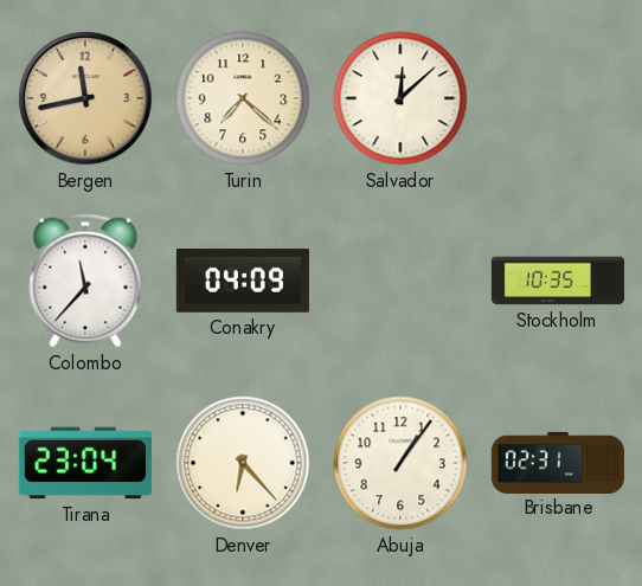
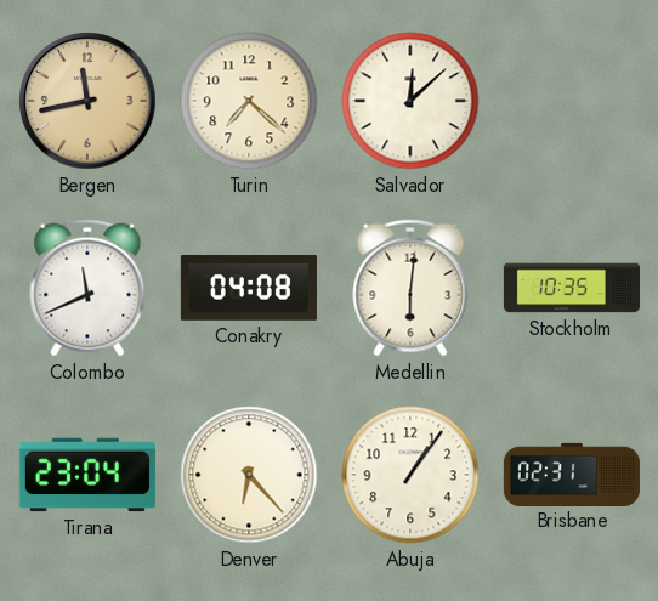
Colombo: 11:37 -> 11:41 (87, 288)
Conakry: 04:09 -> 04:08 (249, 289)
Medellin: none -> 6:01 (410, 288)
